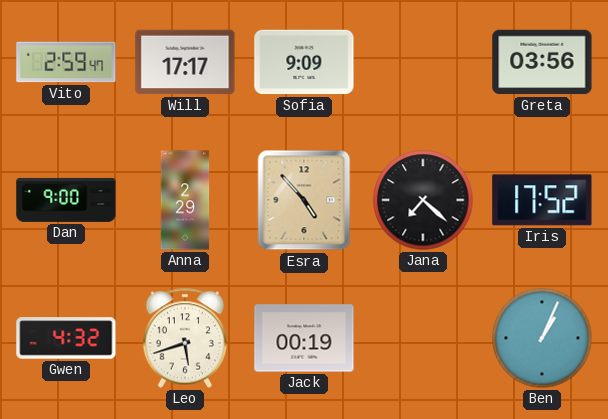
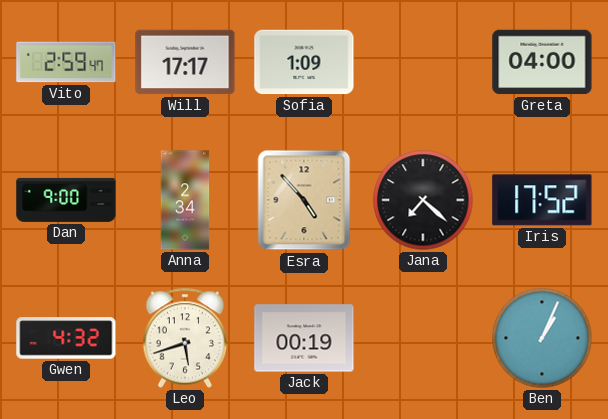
Sofia: 9:09 -> 1:09 (304, 62)
Greta: 03:56 -> 04:00 (542, 62)
Anna: 2:29 -> 2:34 (185, 200)
